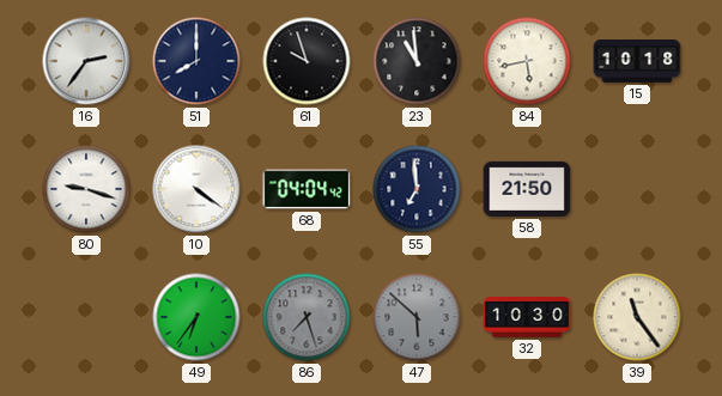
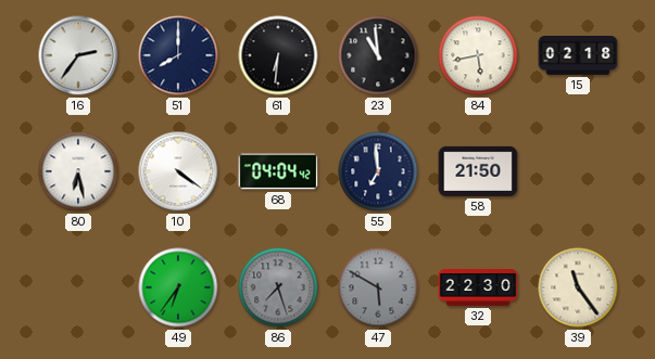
61: 9:57 -> 6:31 (278, 55)
15: 10:18 -> 02:18 (578, 55)
80: 9:18 -> 6:28 (78, 171)
47: 5:52 -> 5:50 (378, 287)
32: 10:30 -> 22:30 (478, 287)
